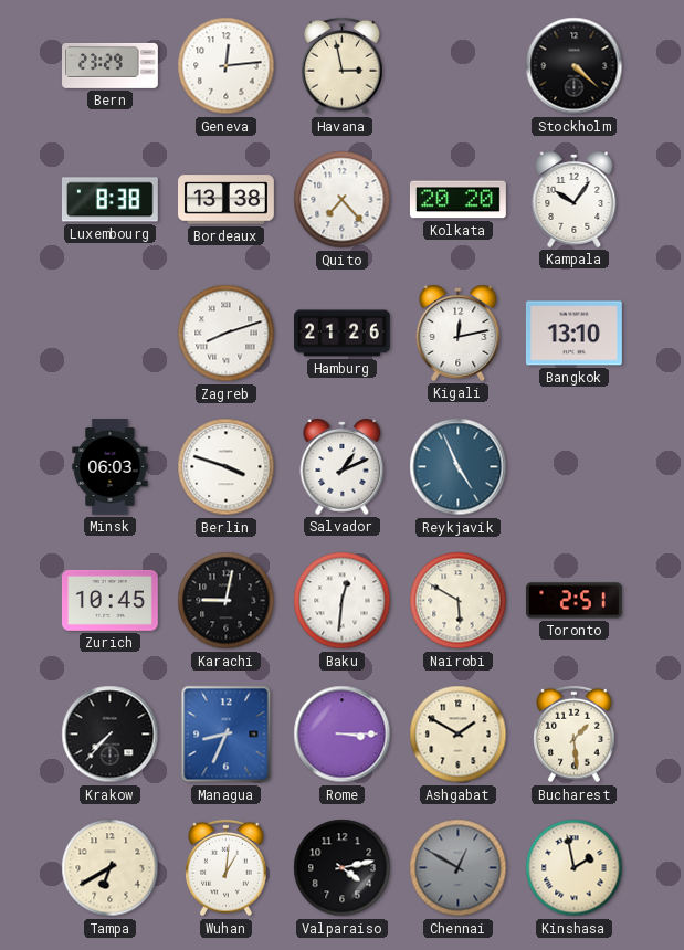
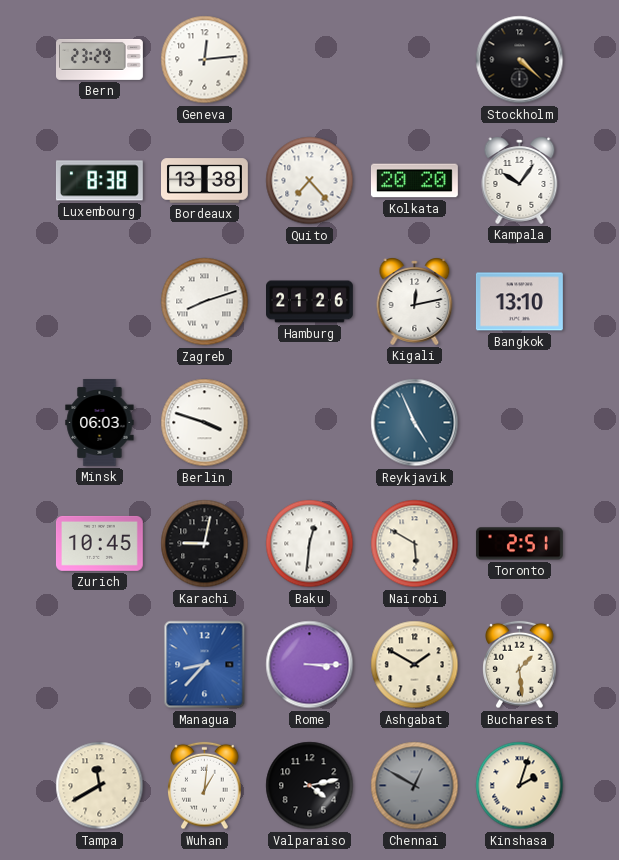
Havana: 2:58 -> none (343, 66)
Salvador: 1:11 -> none (343, 466)
Krakow: 7:37 -> none (111, 735)
Managua: 8:34 -> 8:37 (205, 665)
Tampa: 6:40 -> 11:40 (100, 786)
Kinshasa: 1:58 -> 2:03 (520, 786)
